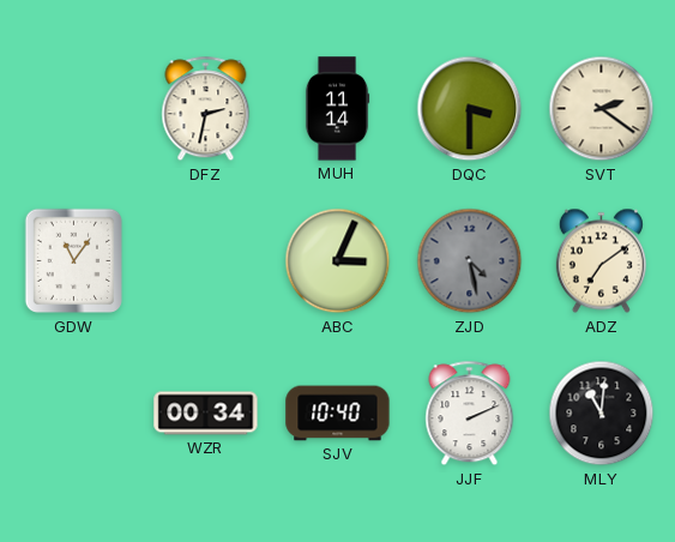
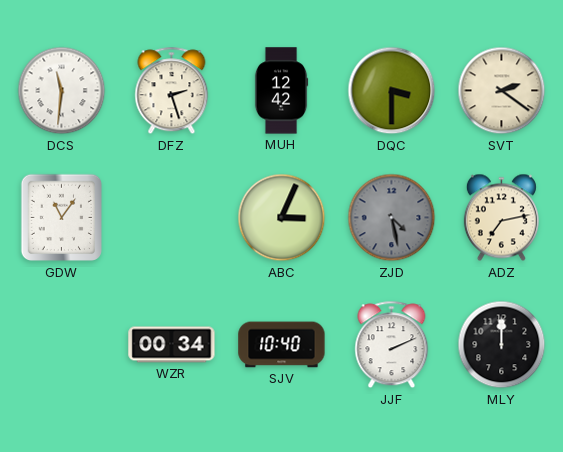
DCS: none -> 11:31 (62, 91)
DFZ: 2:32 -> 2:27 (172, 91)
MUH: 11:14 -> 12:42 (281, 91)
ADZ: 7:09 -> 7:13 (501, 218)
MLY: 11:01 -> 12:00 (502, 345)
